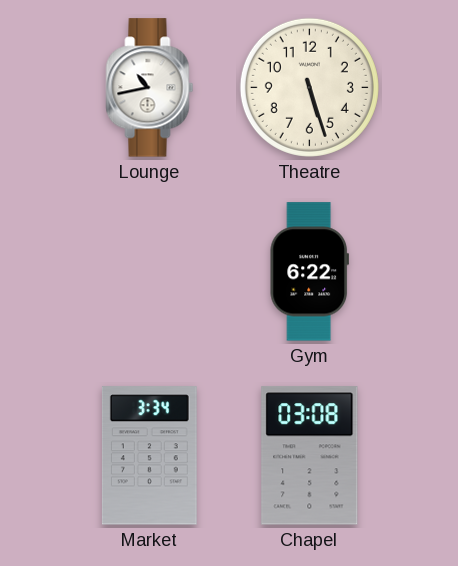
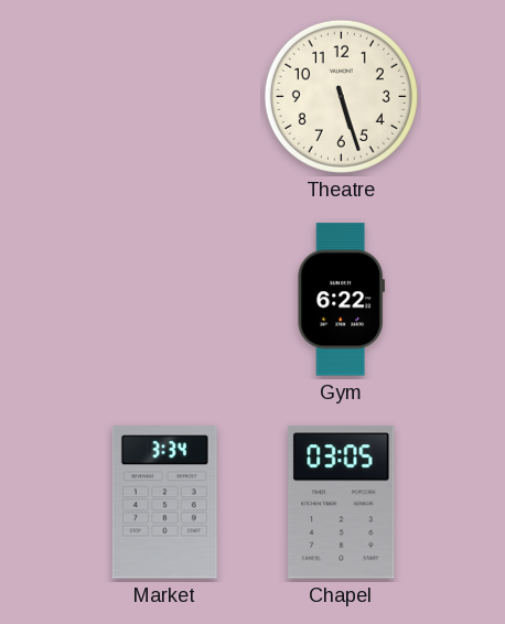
Lounge: 10:43 -> none (150, 88)
Chapel: 03:08 -> 03:05 (342, 503)
